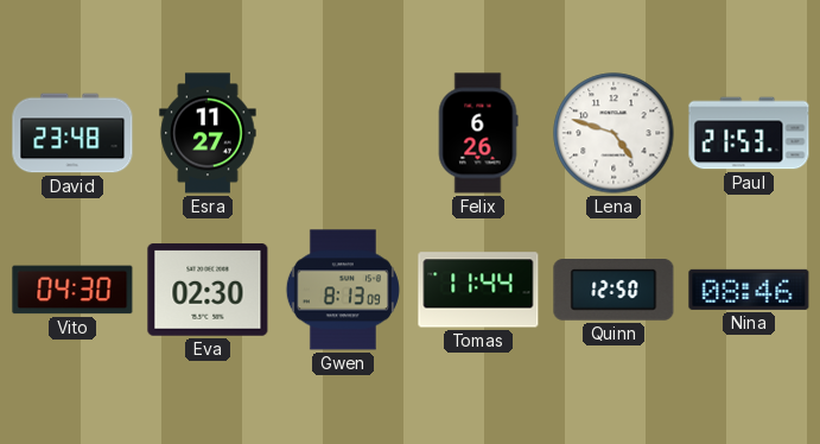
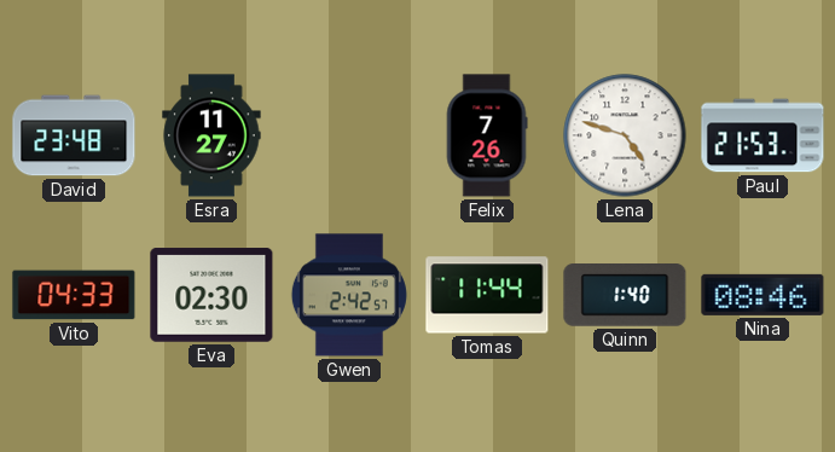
Felix: 6:26 -> 7:26 (487, 135)
Vito: 04:30 -> 04:33 (74, 295)
Gwen: 8:13 -> 2:42 (349, 295)
Quinn: 12:50 -> 1:40 (625, 296)
